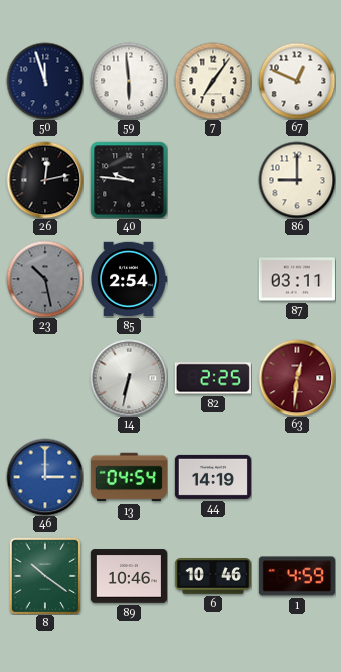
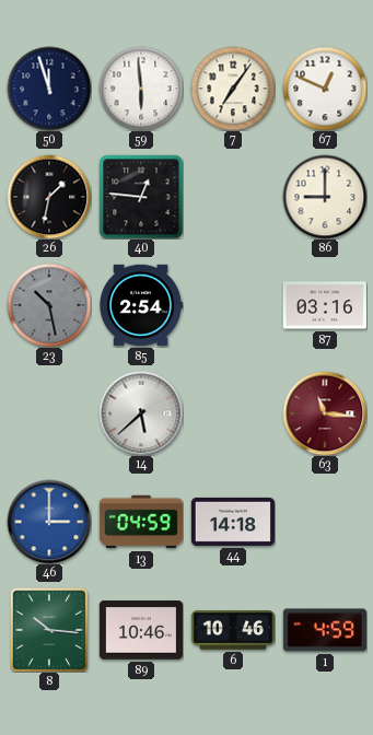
26: 12:13 -> 1:32 (49, 197)
40: 9:46 -> 12:46 (141, 197)
87: 03:11 -> 03:16 (325, 305)
14: 6:32 -> 5:38 (141, 413)
82: 2:25 -> none (213, 378)
63: 12:31 -> 11:16 (325, 413)
13: 04:54 -> 04:59 (141, 522)
44: 14:19 -> 14:18 (233, 522)
8: 10:21 -> 10:16 (49, 630)
